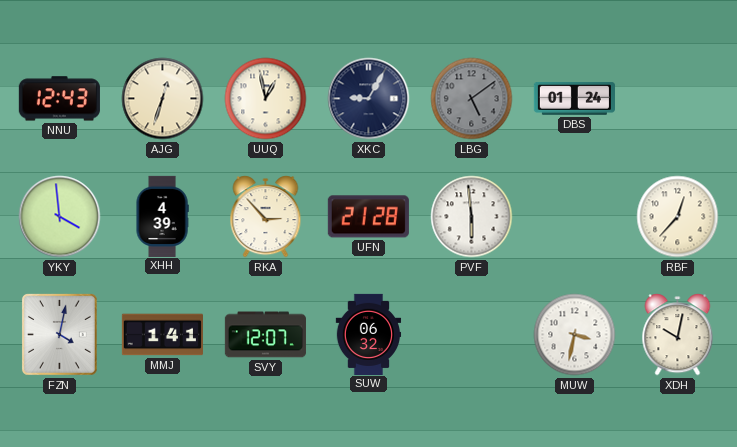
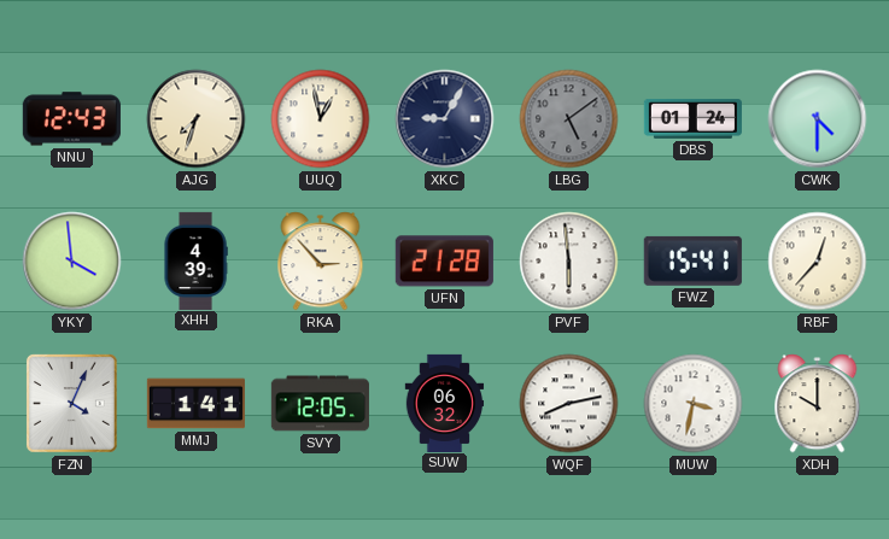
AJG: 12:33 -> 7:33 (197, 119)
CWK: none -> 4:30 (818, 119)
FWZ: none -> 15:41 (692, 260)
FZN: 4:02 -> 4:04 (71, 403)
SVY: 12:07 -> 12:05 (320, 404)
WQF: none -> 8:13 (569, 404)
XDH: 10:02 -> 10:00 (818, 404)
